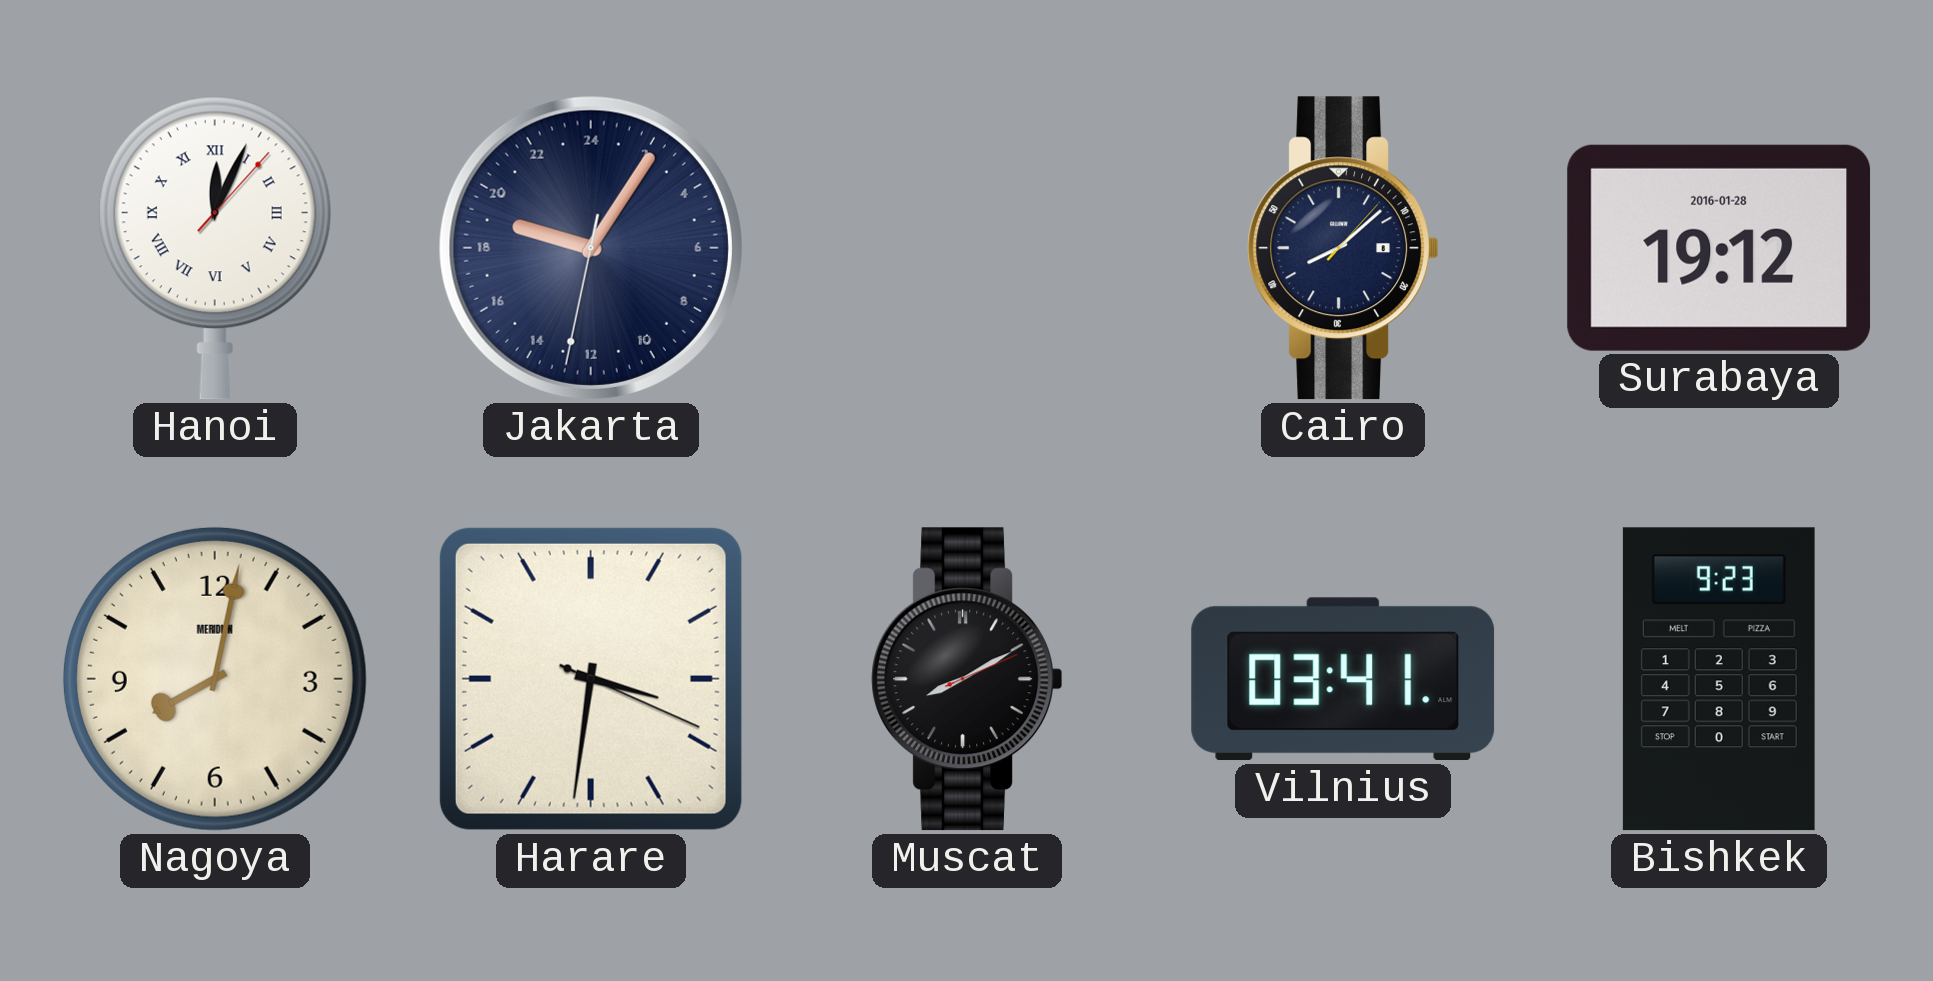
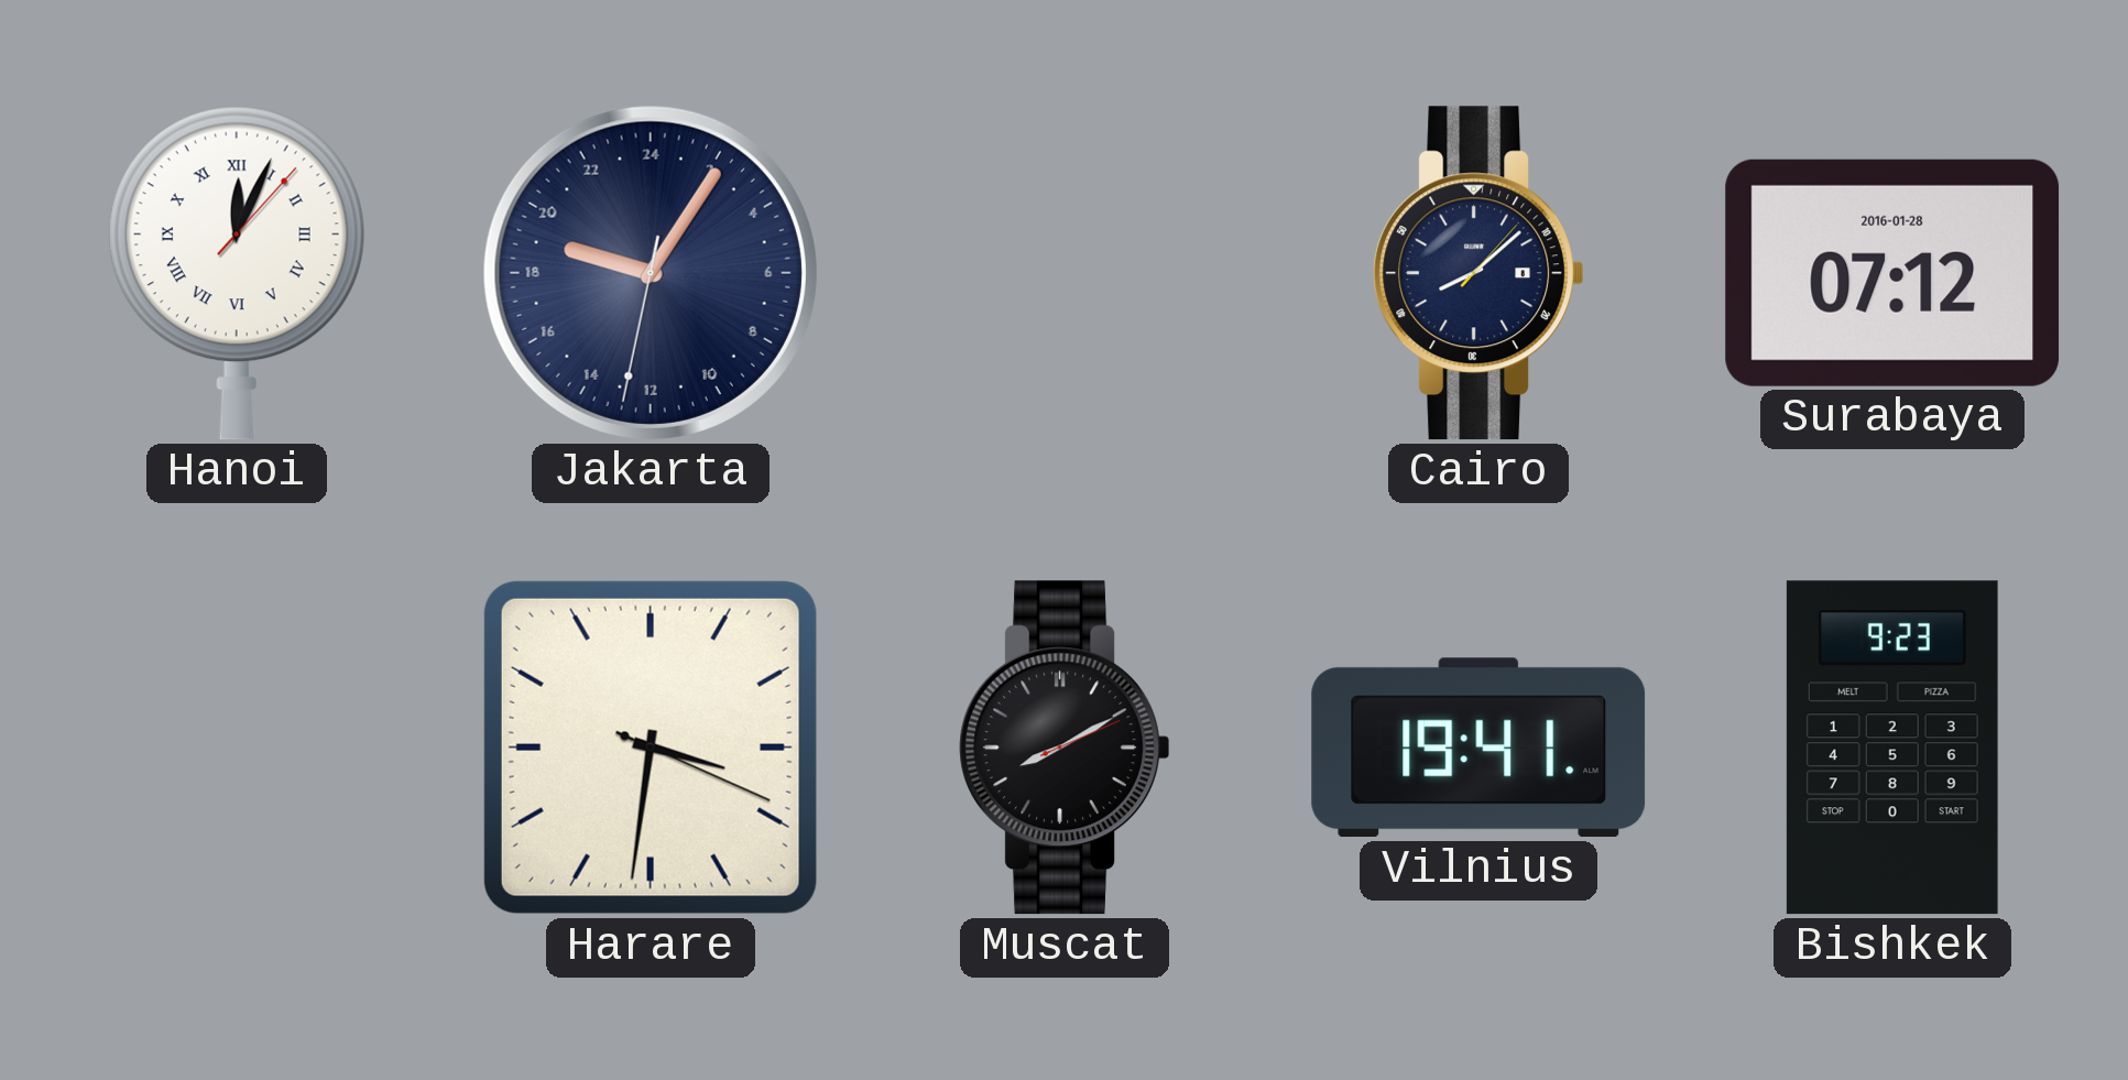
Surabaya: 19:12 -> 07:12 (1892, 273)
Nagoya: 8:02 -> none (215, 679)
Vilnius: 03:41 -> 19:41 (1478, 748)
